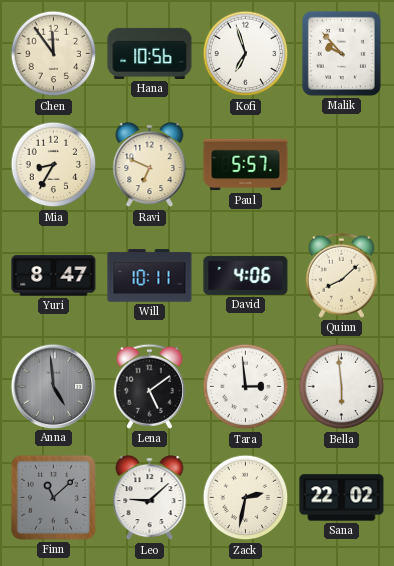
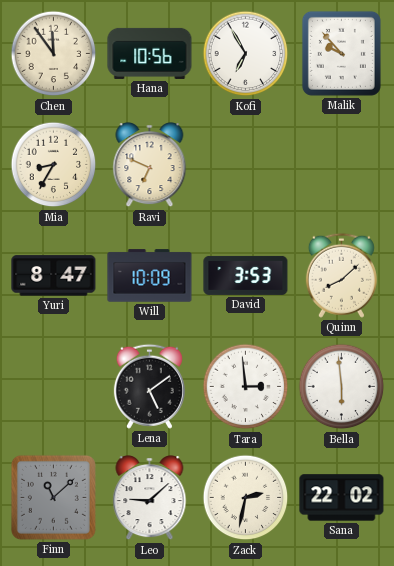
Kofi: 6:57 -> 6:55 (246, 54)
Paul: 5:57 -> none (246, 165)
Will: 10:11 -> 10:09 (150, 276)
David: 4:06 -> 3:53 (246, 275)
Anna: 4:59 -> none (53, 386)
